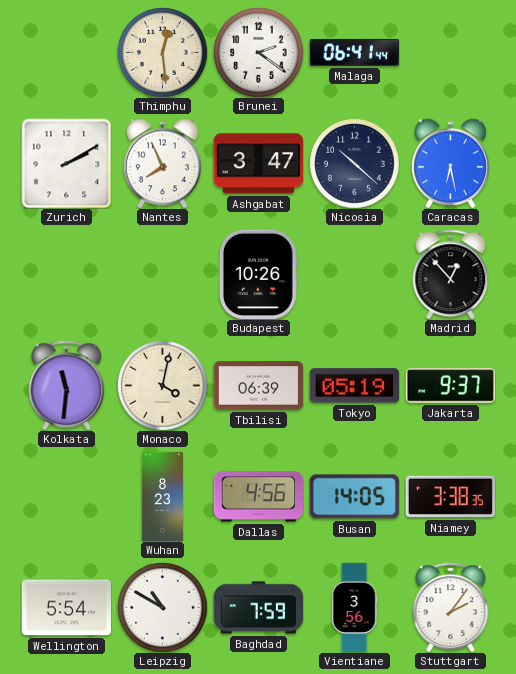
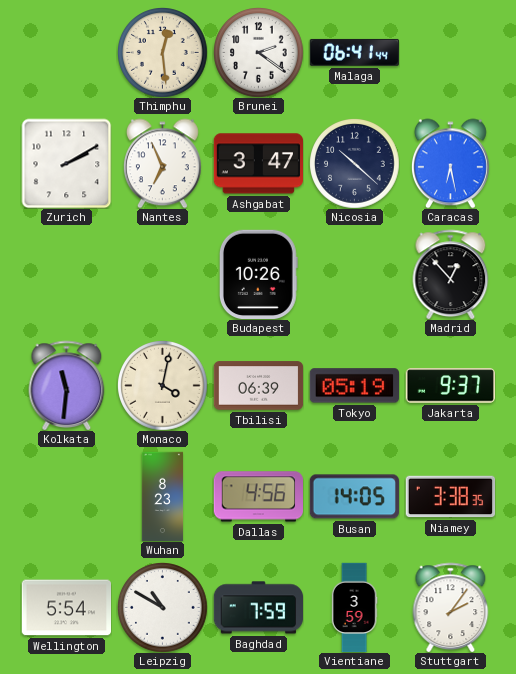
Nantes: 7:56 -> 6:56 (162, 163)
Vientiane: 3:56 -> 3:59 (354, 607)
